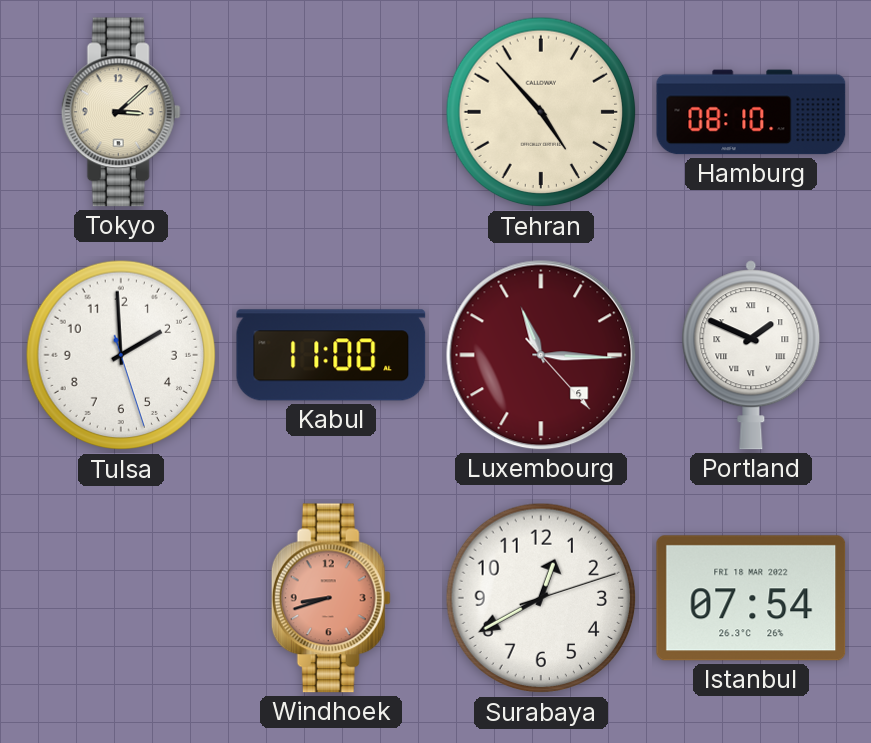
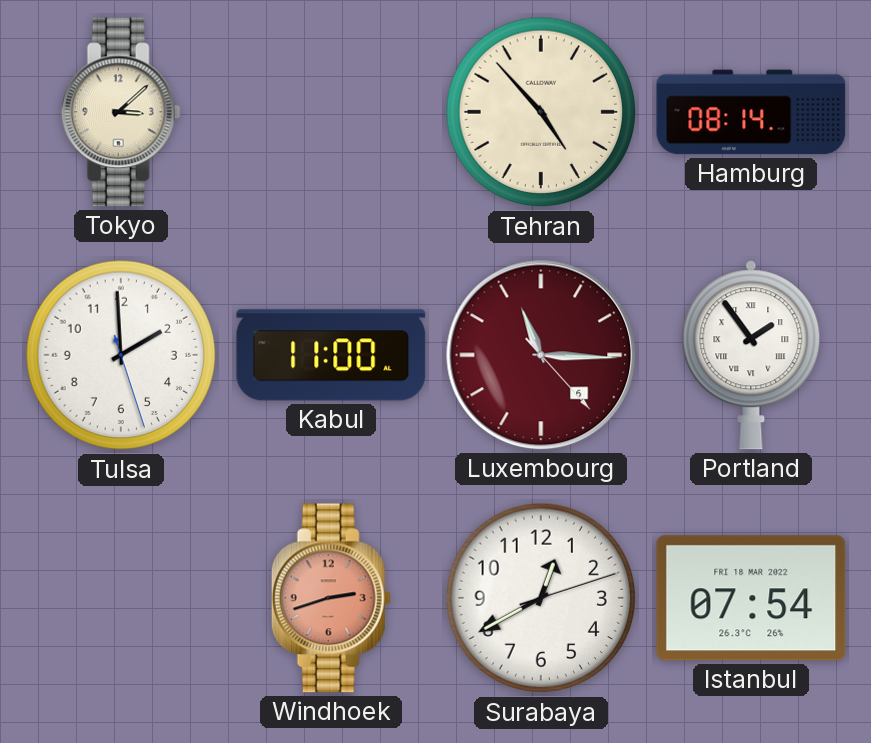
Hamburg: 08:10 -> 08:14 (751, 112)
Portland: 1:49 -> 1:54 (751, 355)
Windhoek: 8:42 -> 2:42 (331, 598)
